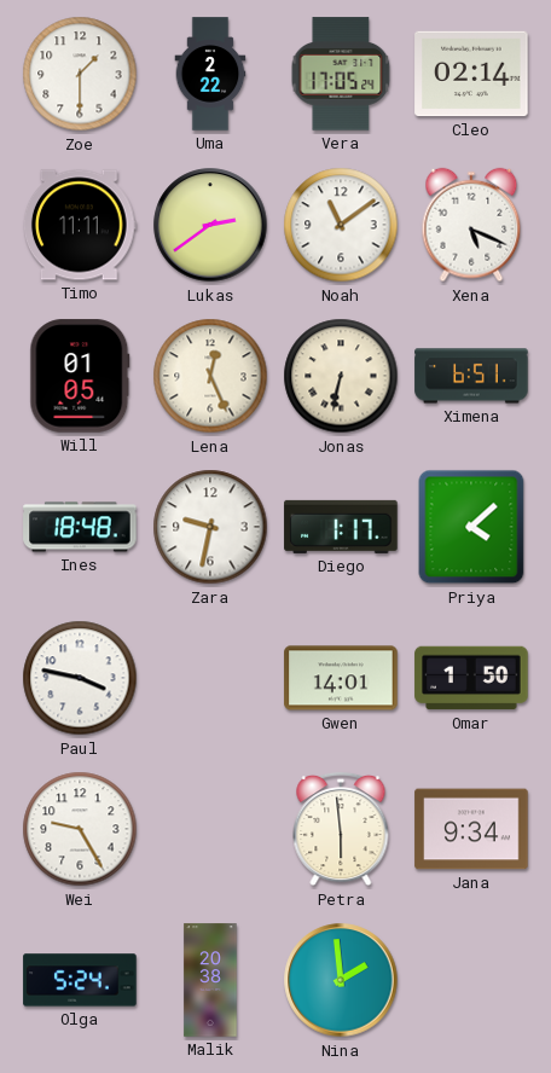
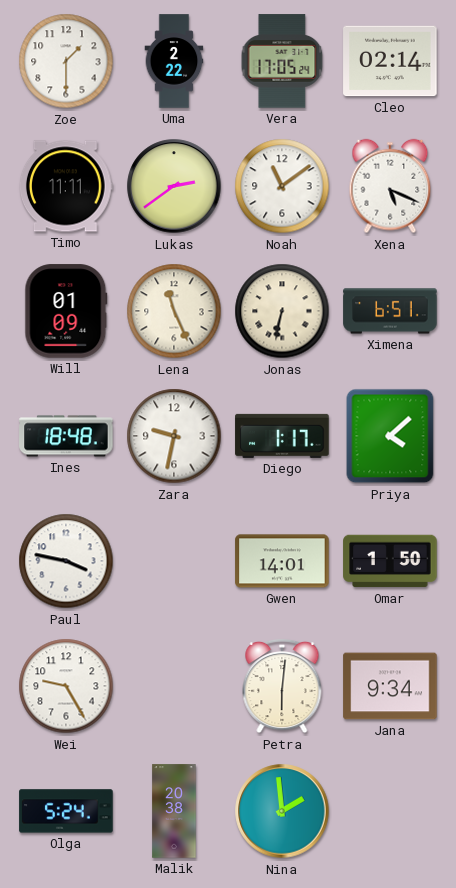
Will: 01:05 -> 01:09 (66, 311)
Lena: 12:26 -> 11:26 (174, 311)
Petra: 5:59 -> 6:01 (282, 686)
